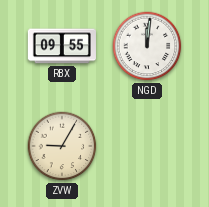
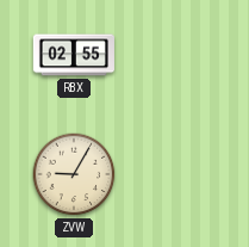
RBX: 09:55 -> 02:55 (74, 55)
NGD: 12:01 -> none (147, 46)
